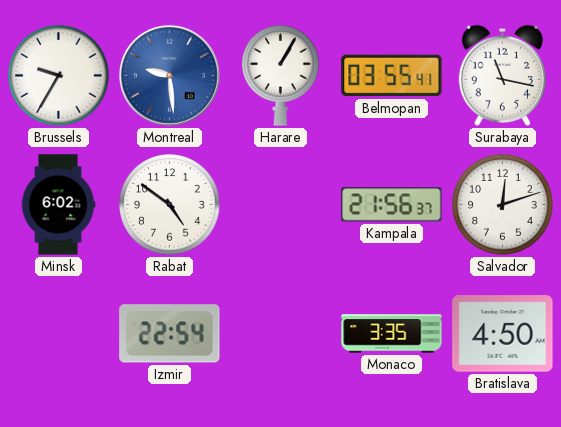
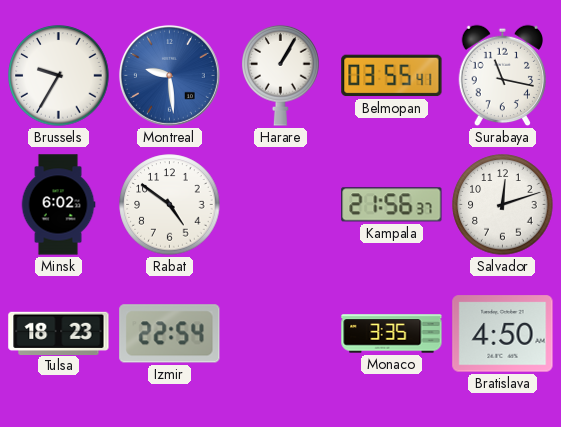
Tulsa: none -> 18:23 (59, 333)
